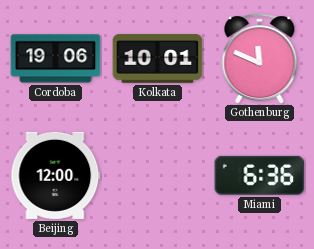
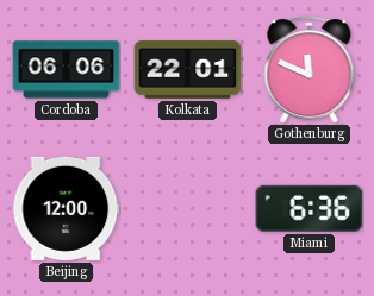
Cordoba: 19:06 -> 06:06 (67, 70)
Kolkata: 10:01 -> 22:01 (188, 70)
